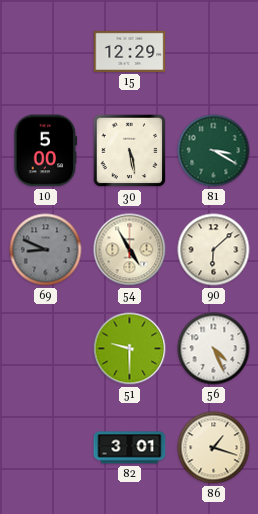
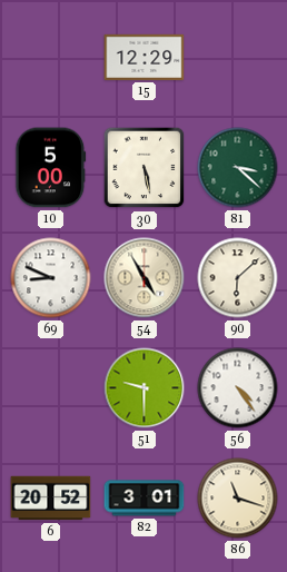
81: 3:20 -> 3:22 (238, 168)
69 dial: grey -> white (51, 278)
56: 4:26 -> 4:24 (238, 388)
6: none -> 20:52 (51, 499)
86: 1:18 -> 11:18 (238, 499)
